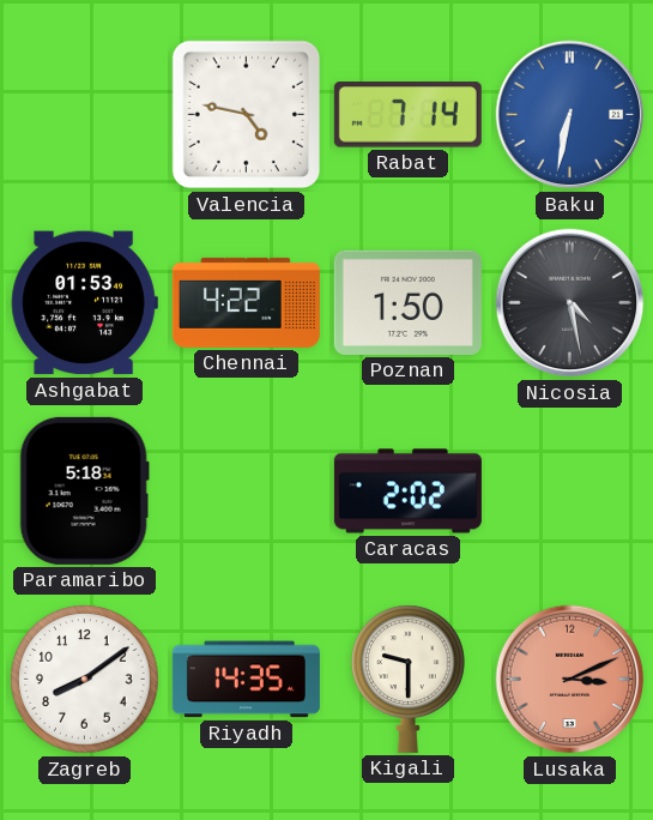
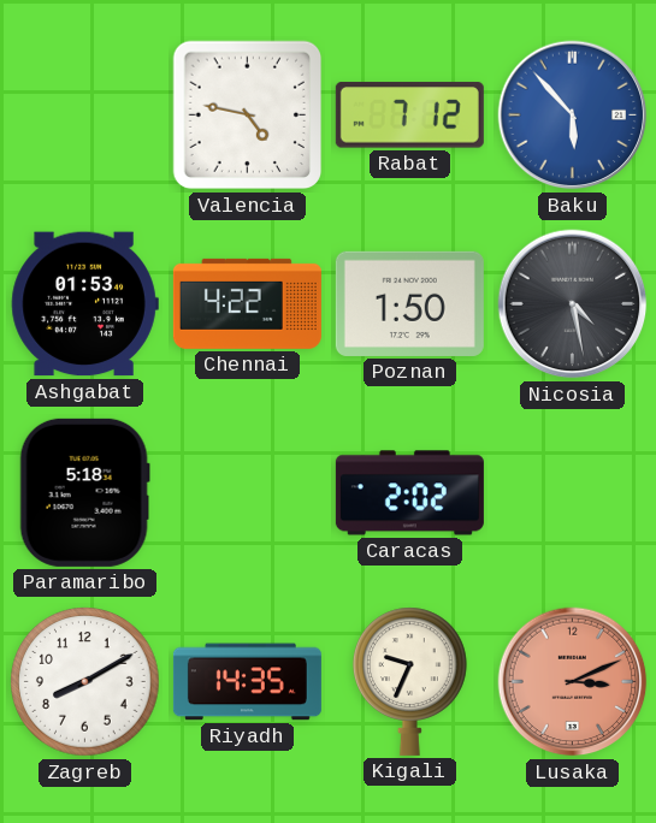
Rabat: 7:14 -> 7:12 (409, 116)
Baku: 6:32 -> 5:53 (573, 116)
Zagreb: 8:09 -> 8:10 (85, 682)
Kigali: 9:30 -> 9:34 (410, 681)
